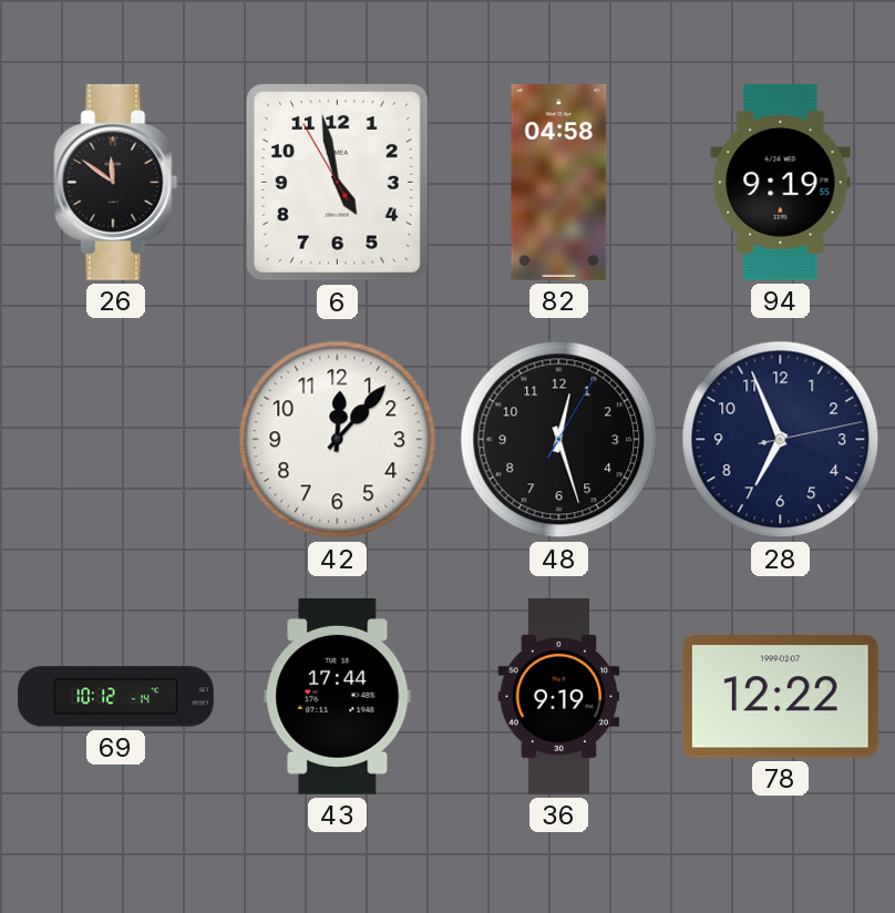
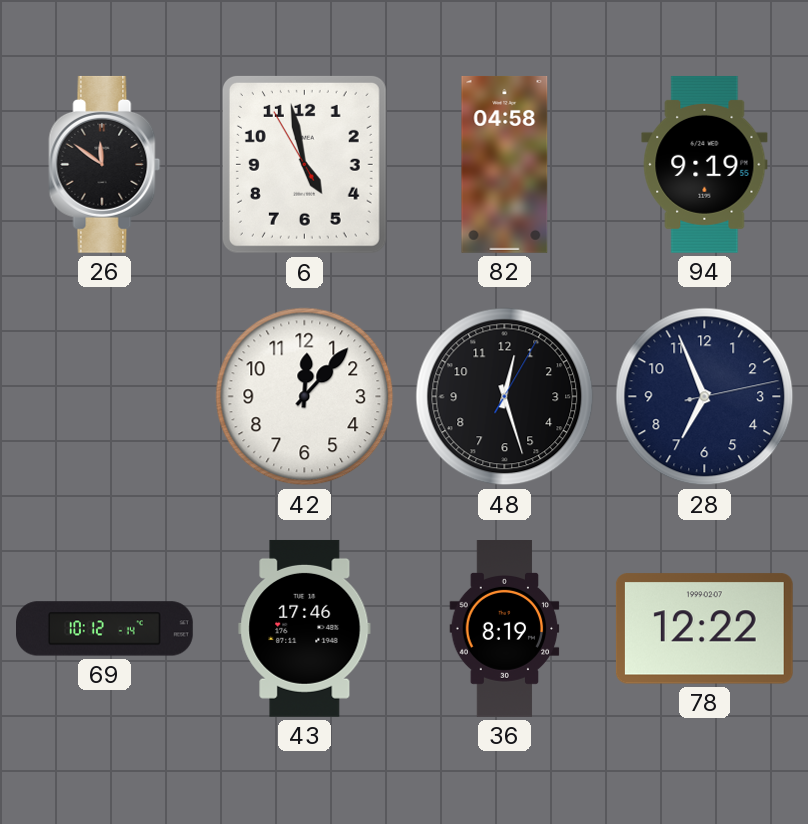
43: 17:44 -> 17:46 (305, 628)
36: 9:19 -> 8:19 (505, 629)
